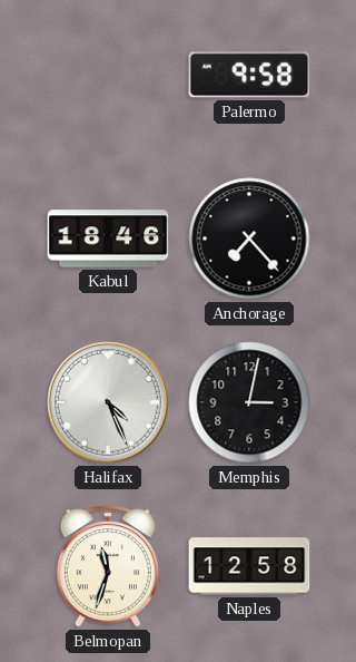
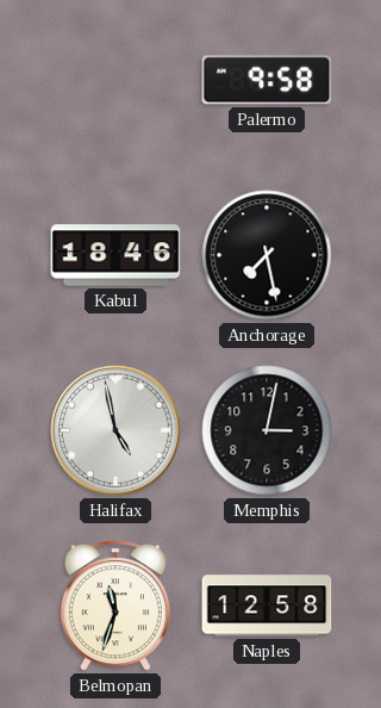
Anchorage: 7:23 -> 7:28 (267, 255)
Halifax: 4:26 -> 4:58 (115, 430)
